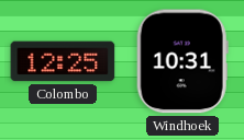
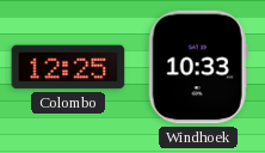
Windhoek: 10:31 -> 10:33 (198, 67)
